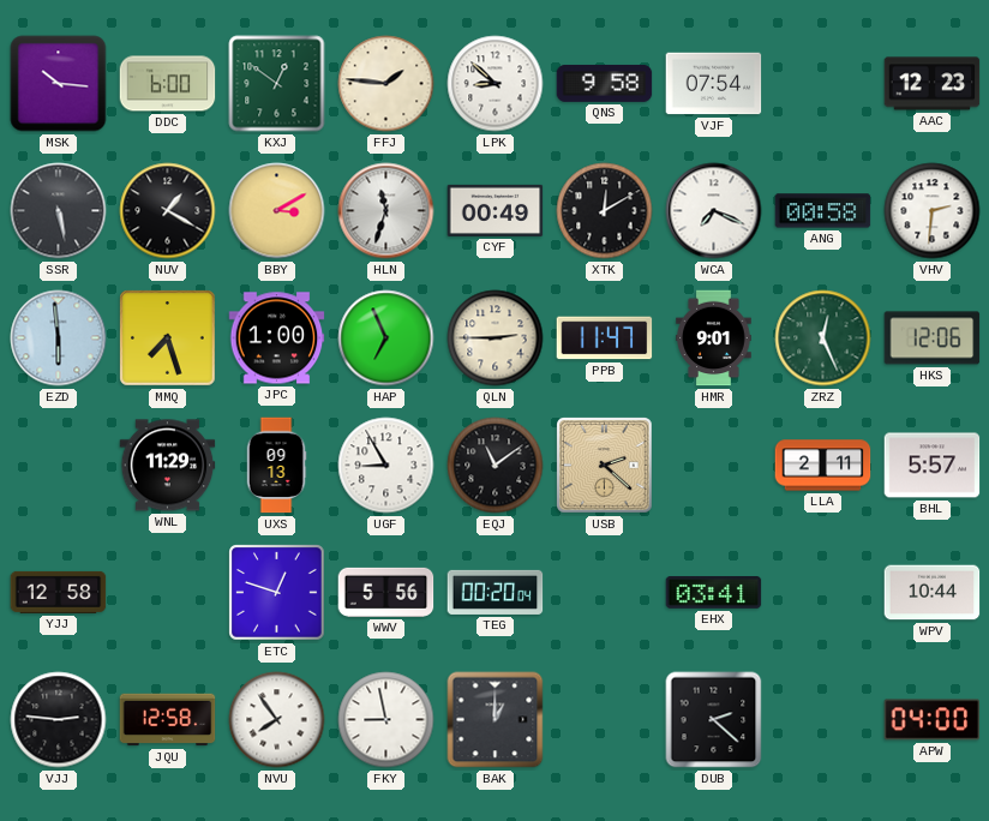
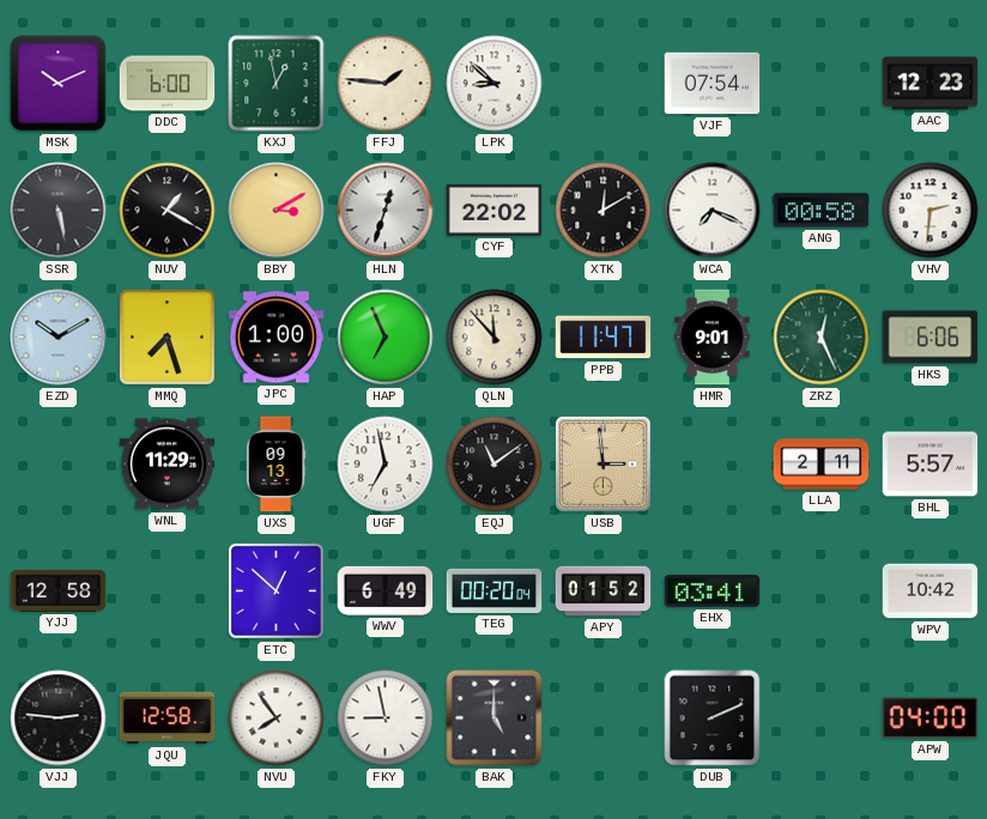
MSK: 10:16 -> 10:11 (59, 84)
KXJ: 12:51 -> 12:58 (277, 84)
QNS: 9:58 -> none (605, 83)
HLN: 11:33 -> 12:33 (386, 211)
CYF: 00:49 -> 22:02 (495, 210)
EZD: 5:59 -> 10:10 (59, 338)
QLN: 2:45 -> 11:53 (495, 338)
HKS: 12:06 -> 6:06 (931, 338)
UGF: 8:55 -> 6:58 (386, 465)
USB: 2:22 -> 2:59 (604, 465)
ETC: 12:48 -> 12:52 (277, 591)
WWV: 5:56 -> 6:49 (386, 590)
APY: none -> 01:52 (604, 591)
WPV: 10:44 -> 10:42 (931, 591)
BAK: 1:00 -> 5:00 (495, 718)
DUB: 2:22 -> 2:11 (713, 718)
